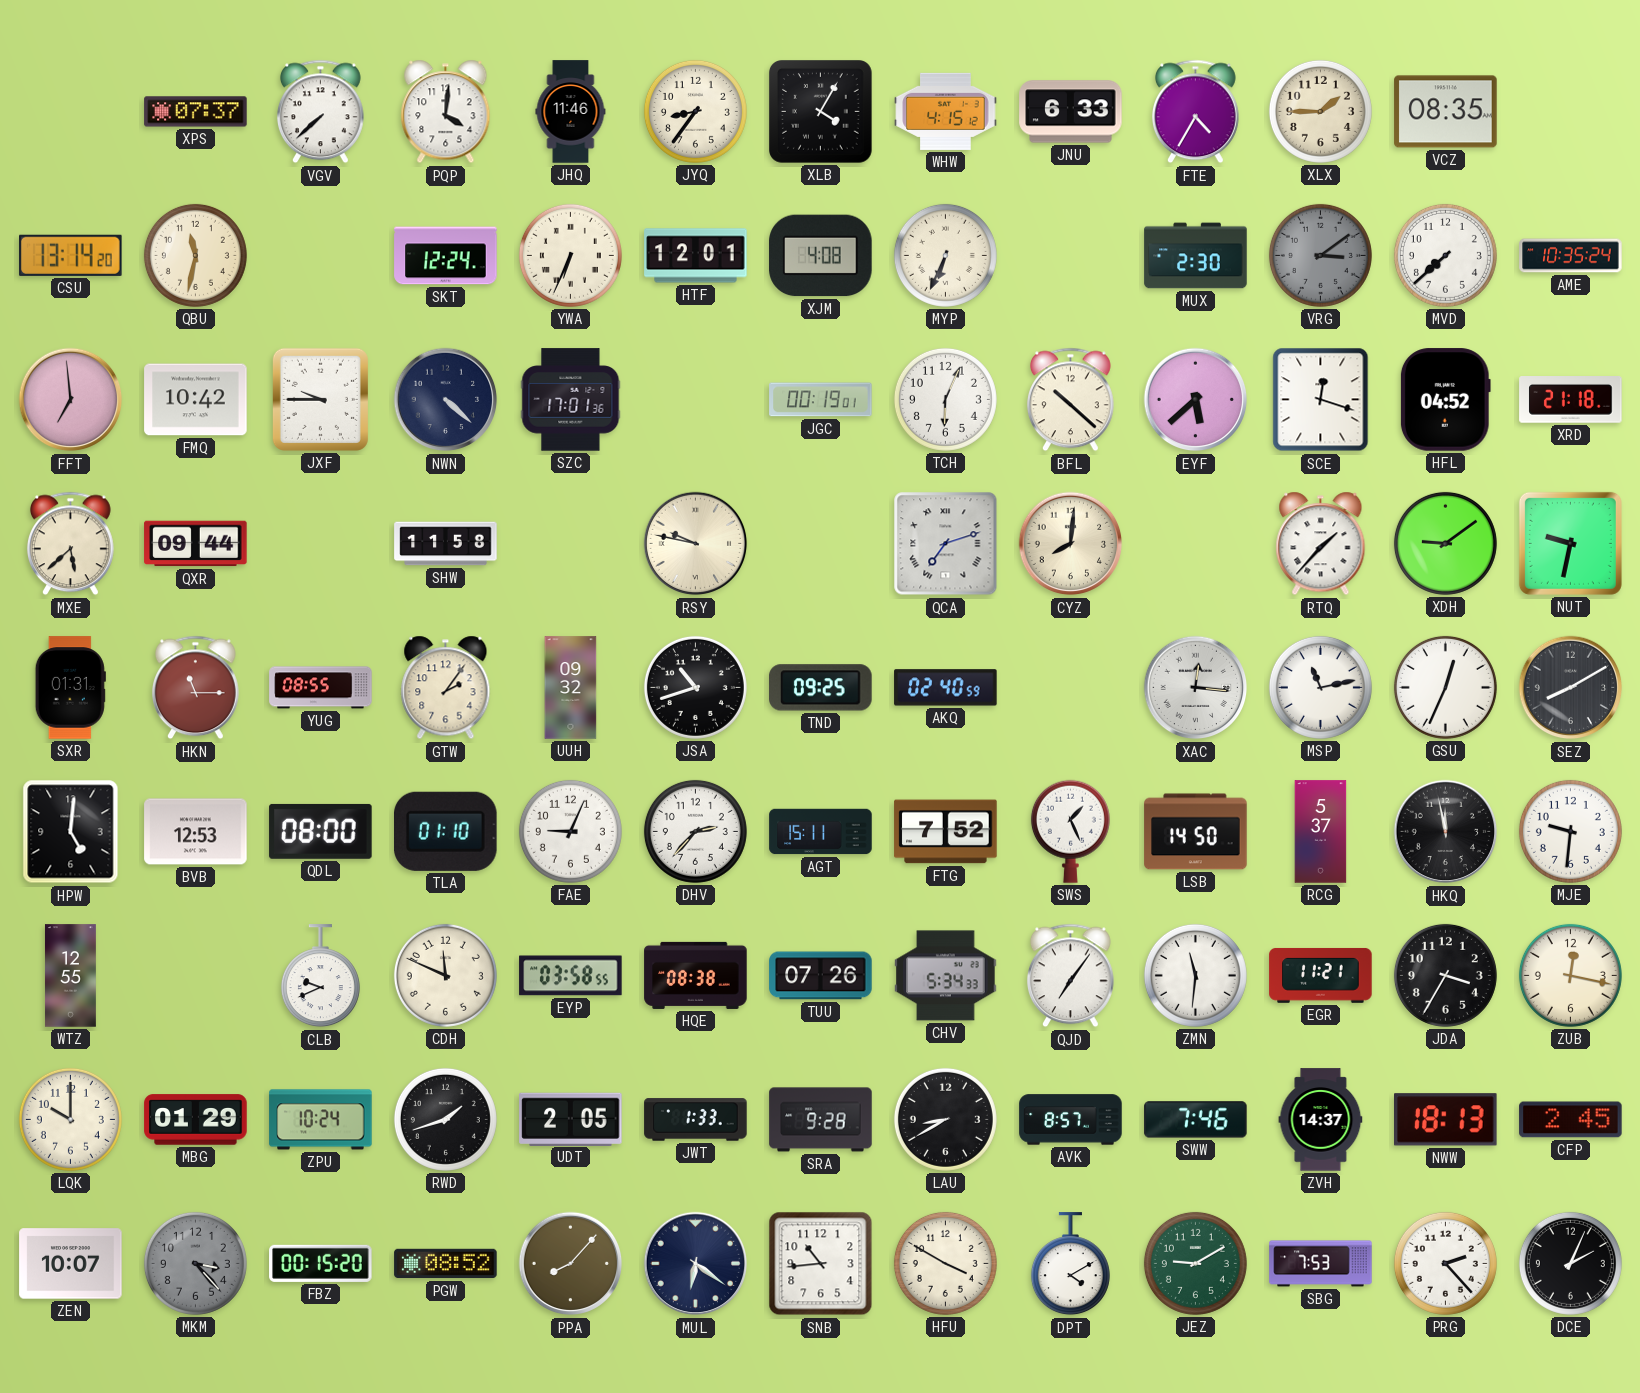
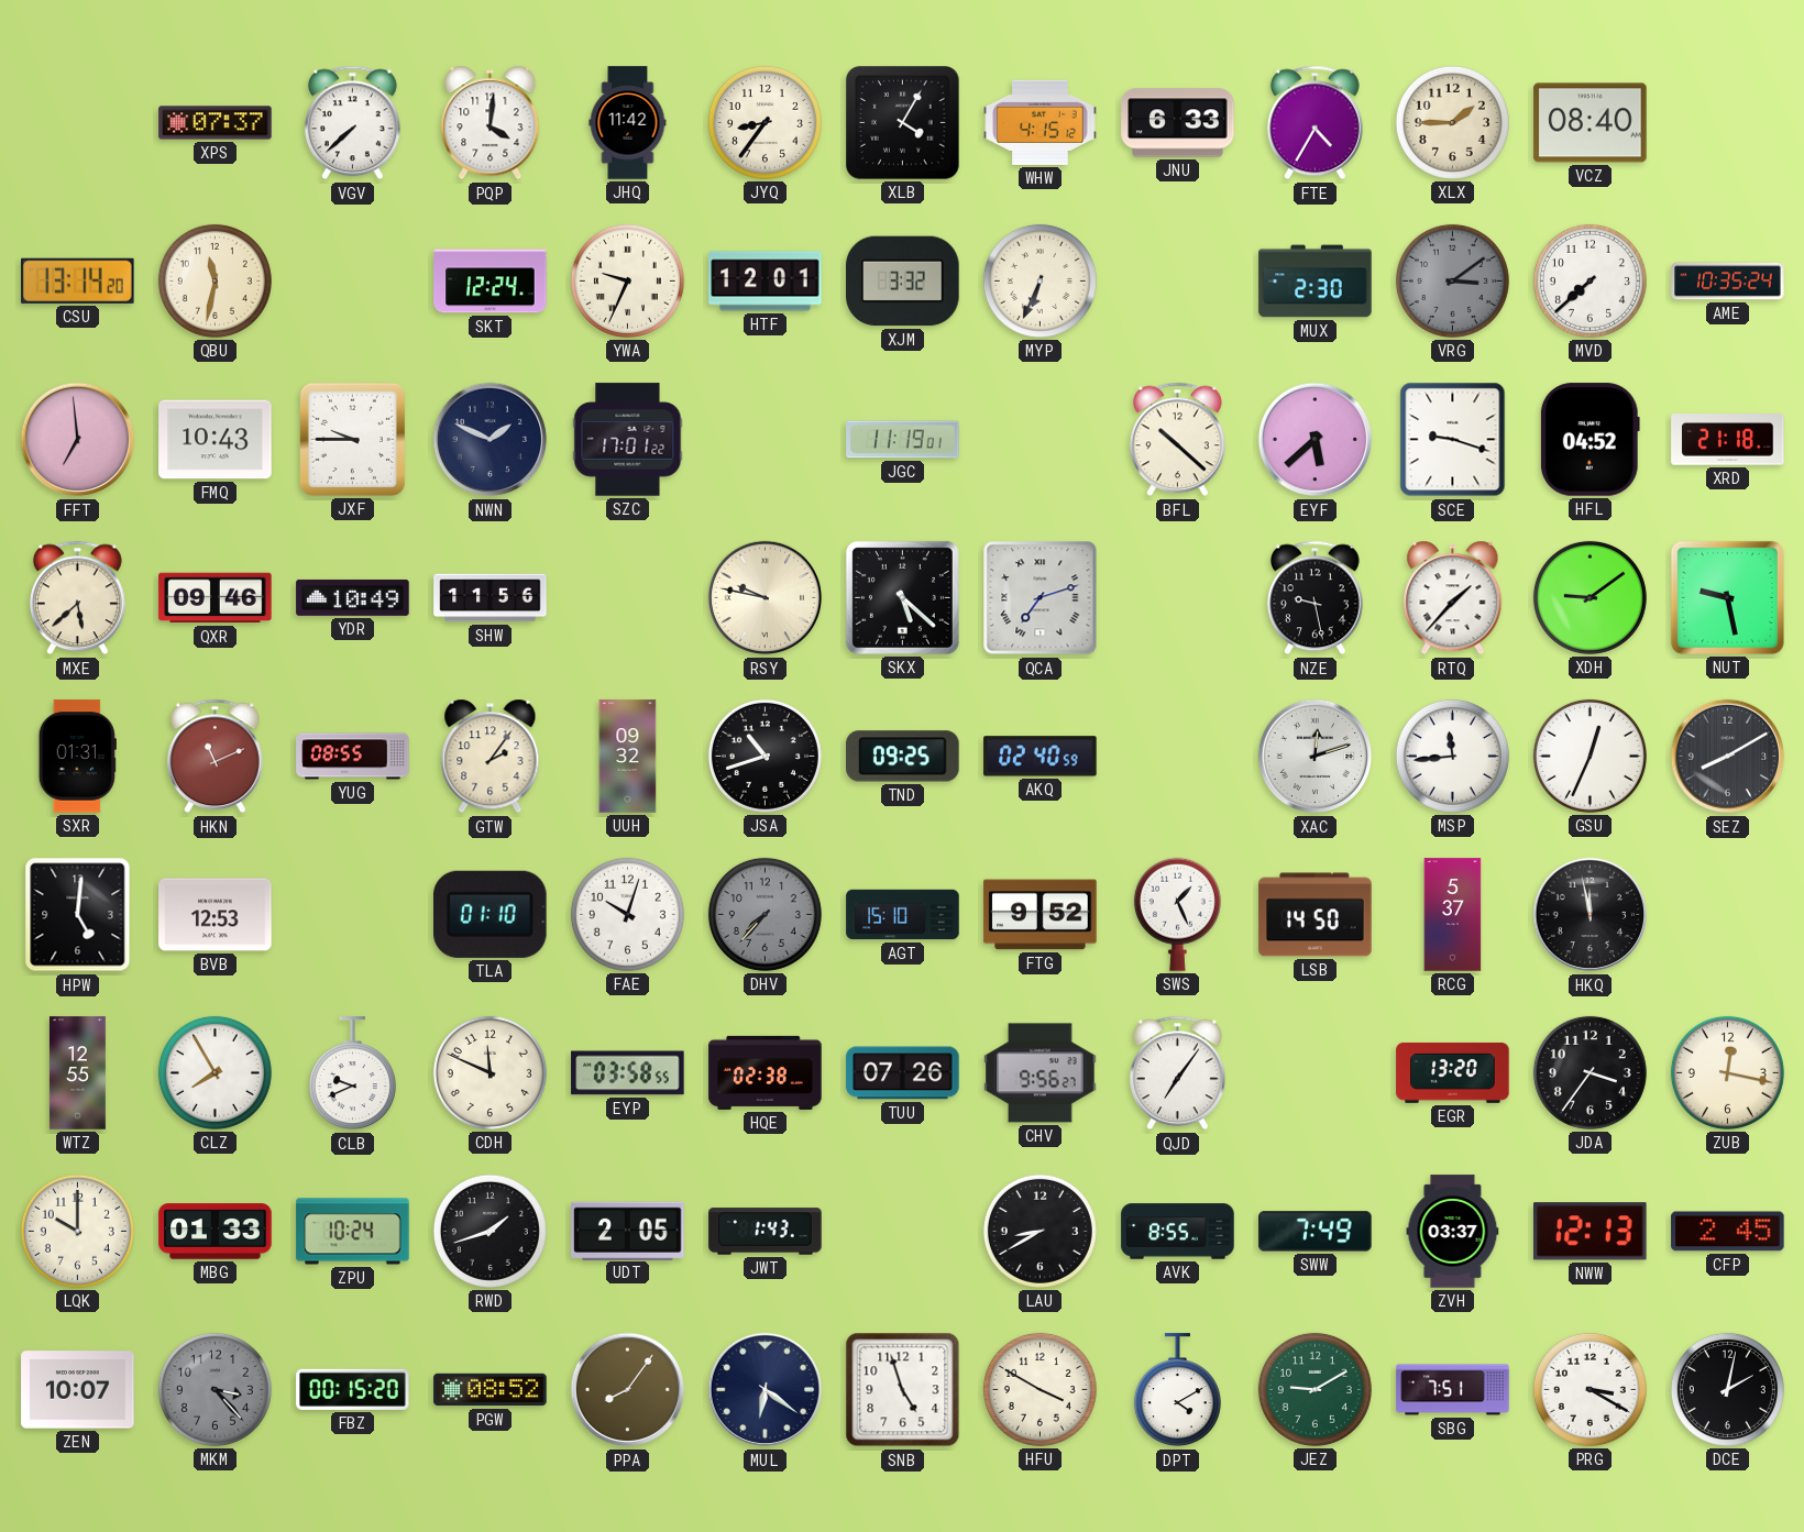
JHQ: 11:46 -> 11:42 (628, 123)
VCZ: 08:35 -> 08:40 (1591, 123)
YWA: 6:34 -> 9:34 (627, 280)
XJM: 4:08 -> 3:32 (903, 282)
FMQ: 10:42 -> 10:43 (216, 440)
NWN: 4:22 -> 1:49 (491, 440)
SZC: 17:01:36 -> 17:01:22 (628, 440)
JGC: 00:19 -> 11:19 (903, 440)
TCH: 6:04 -> none (945, 399)
SCE: 12:18 -> 9:18 (1453, 440)
QXR: 09:44 -> 09:46 (216, 598)
YDR: none -> 10:49 (353, 598)
SHW: 11:58 -> 11:56 (491, 598)
SKX: none -> 5:22 (902, 597)
CYZ: 8:01 -> none (1071, 544)
NZE: none -> 9:28 (1316, 598)
NUT: 9:32 -> 9:28 (1727, 597)
HKN: 11:15 -> 11:11 (216, 757)
XAC: 12:16 -> 12:12 (1316, 757)
MSP: 11:13 -> 11:44 (1452, 756)
QDL: 08:00 -> none (321, 831)
FAE: 9:04 -> 10:03 (627, 914)
DHV: 2:37 -> 7:37 (765, 914)
DHV dial: white -> grey (765, 914)
AGT: 15:11 -> 15:10 (903, 915)
FTG: 7:52 -> 9:52 (1041, 915)
MJE: 9:31 -> none (1570, 831)
CLZ: none -> 7:55 (215, 1072)
HQE: 08:38 -> 02:38 (766, 1072)
CHV: 5:34 -> 9:56 (1041, 1073)
ZMN: 11:31 -> none (1195, 975)
EGR: 11:21 -> 13:20 (1453, 1072)
JDA: 3:35 -> 3:36 (1590, 1072)
MBG: 01:29 -> 01:33 (216, 1232)
JWT: 1:33 -> 1:43 (766, 1232)
SRA: 9:28 -> none (821, 1120)
AVK: 8:57 -> 8:55 (1178, 1232)
SWW: 7:46 -> 7:49 (1316, 1232)
ZVH: 14:37 -> 03:37 (1453, 1232)
NWW: 18:13 -> 12:13 (1591, 1232)
PPA: 8:07 -> 8:06 (628, 1390)
SNB: 10:44 -> 4:57 (903, 1390)
SBG: 7:53 -> 7:51 (1453, 1390)
PRG: 2:23 -> 3:20 (1590, 1389)
DCE: 2:04 -> 2:02 (1727, 1389)
